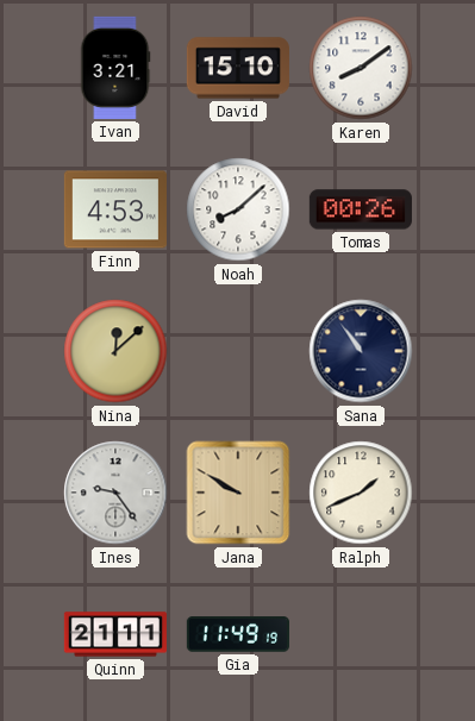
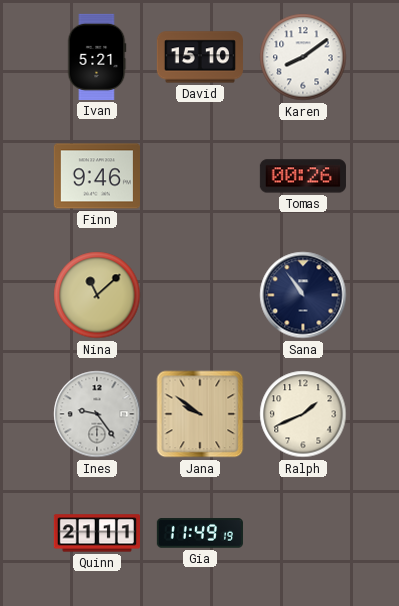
Ivan: 3:21 -> 5:21 (97, 57)
Finn: 4:53 -> 9:46 (97, 176)
Noah: 8:08 -> none (238, 209)
Nina: 12:08 -> 11:08 (97, 295)
Jana: 9:50 -> 9:51 (200, 414)
